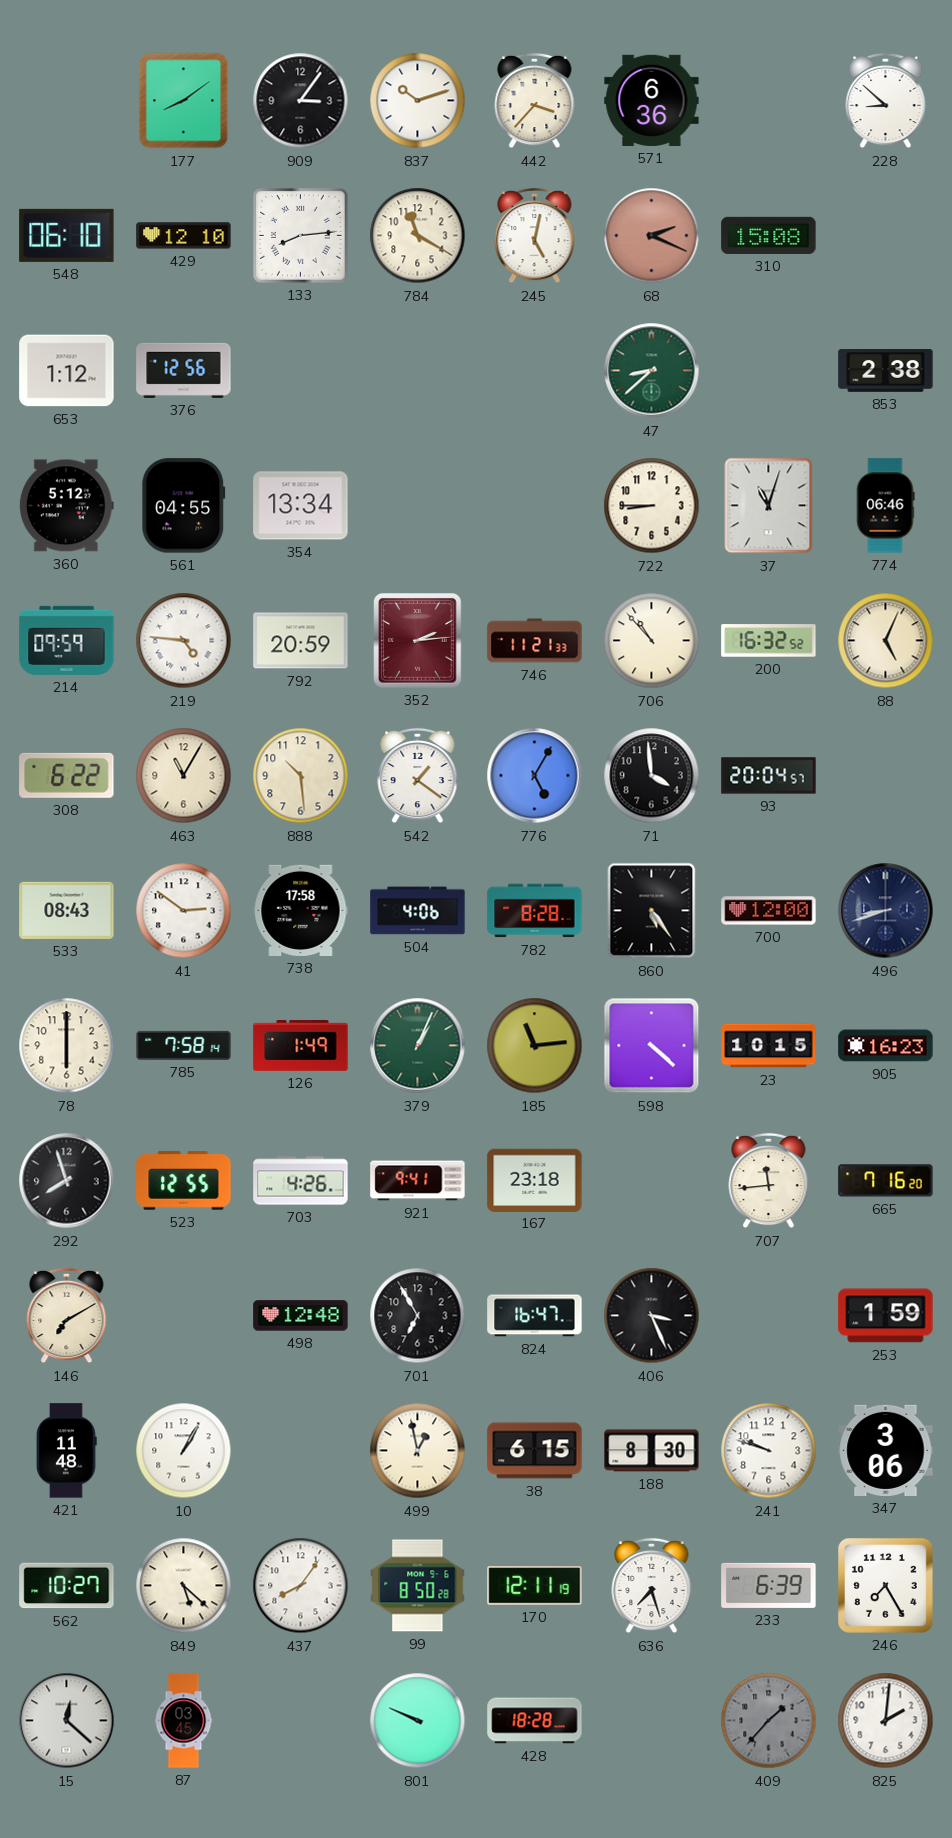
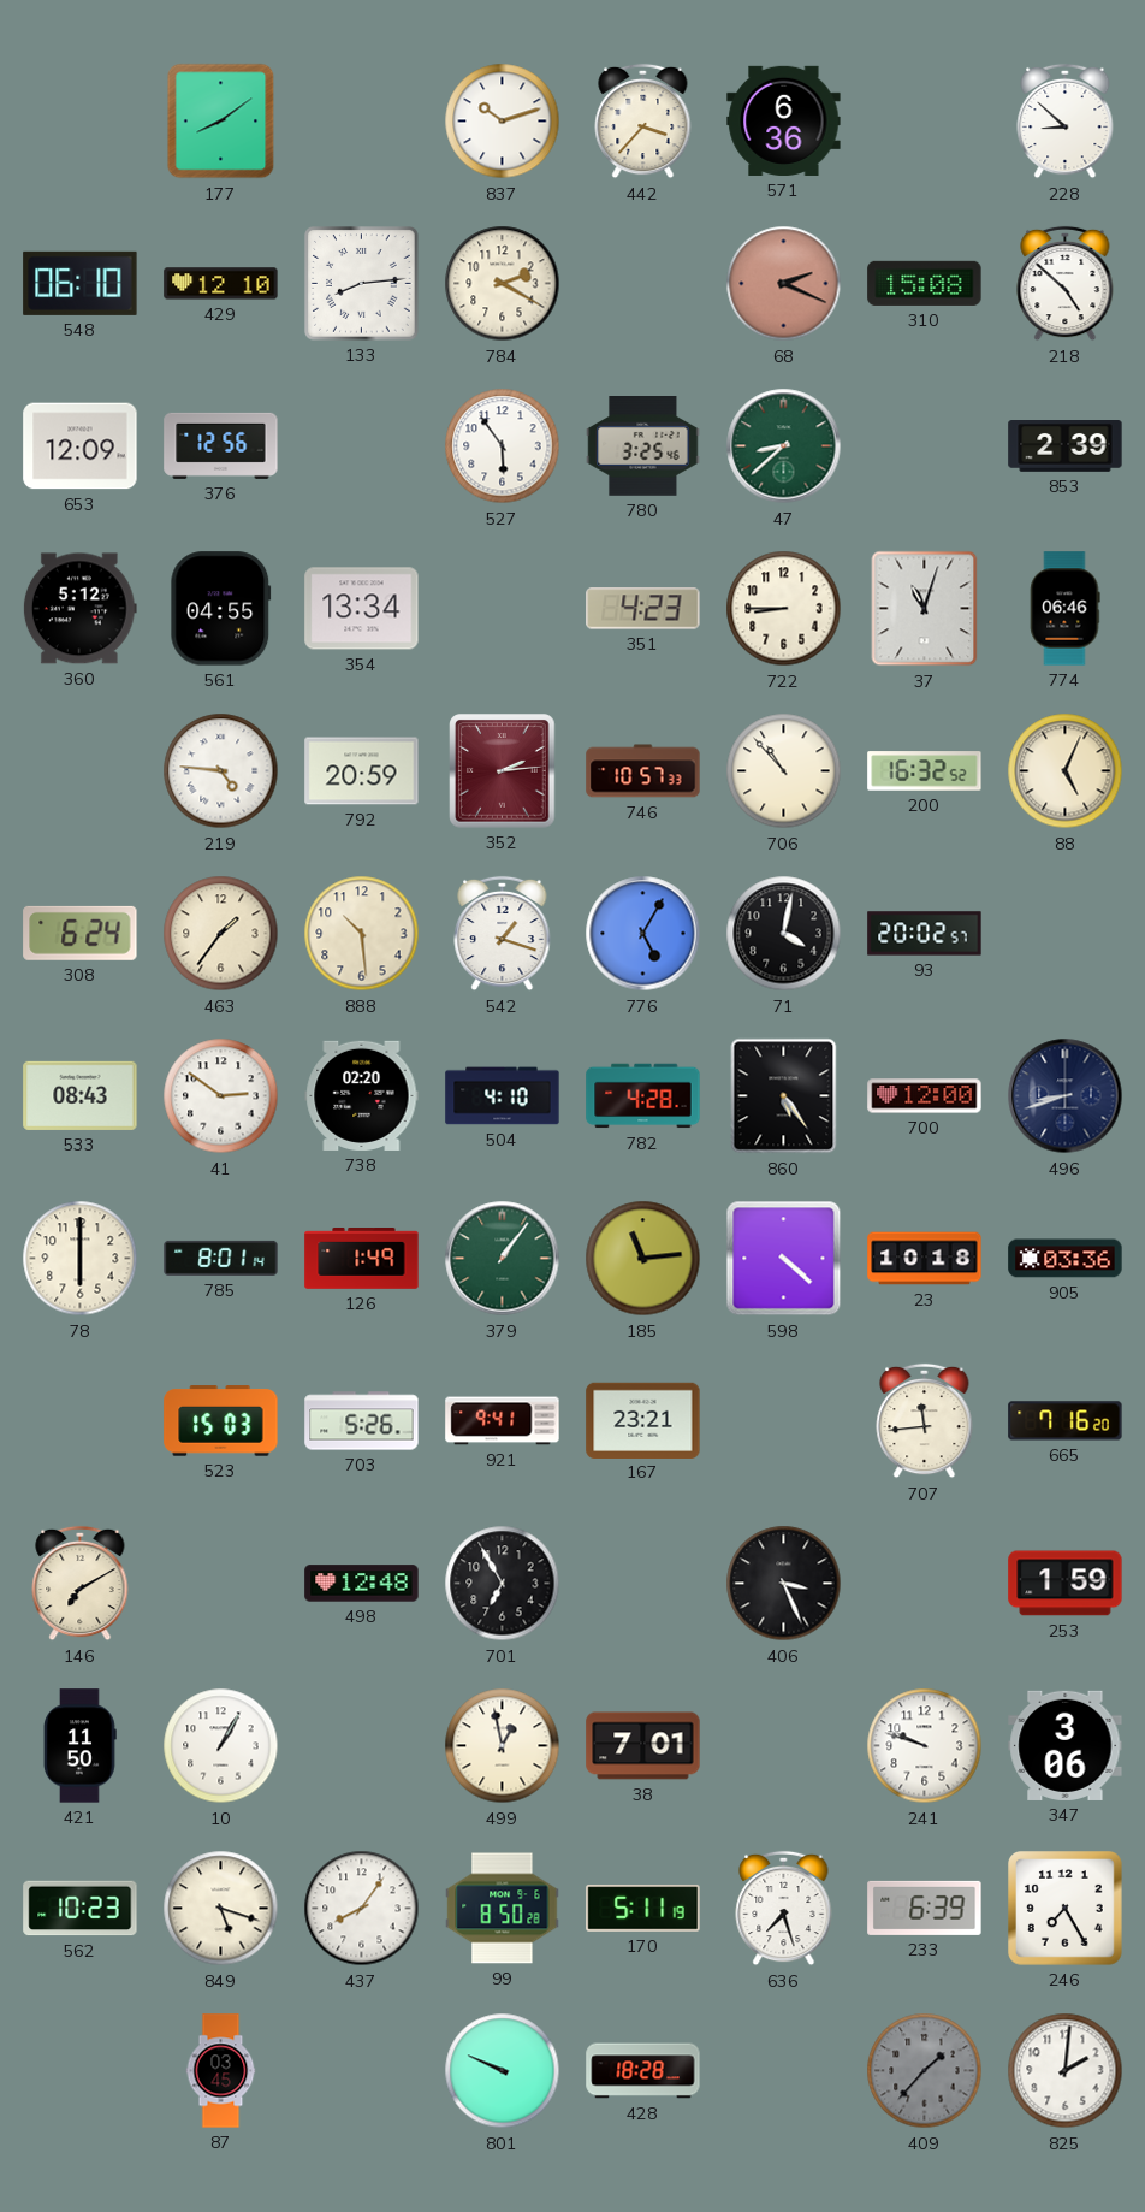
909: 3:06 -> none (301, 101)
784: 11:20 -> 2:20 (503, 284)
245: 5:02 -> none (535, 236)
218: none -> 4:52 (1066, 284)
653: 1:12 -> 12:09 (81, 446)
527: none -> 5:54 (503, 446)
780: none -> 3:25 (643, 446)
853: 2:38 -> 2:39 (1066, 446)
351: none -> 4:23 (643, 609)
214: 09:59 -> none (67, 640)
746: 11:21 -> 10:57 (643, 771)
308: 6:22 -> 6:24 (81, 933)
463: 11:05 -> 1:36 (221, 934)
542: 1:21 -> 1:18 (503, 934)
71: 3:59 -> 4:02 (784, 934)
93: 20:04 -> 20:02 (925, 934)
738: 17:58 -> 02:20 (362, 1095)
504: 4:06 -> 4:10 (503, 1096)
782: 8:28 -> 4:28 (643, 1096)
785: 7:58 -> 8:01 (221, 1258)
379: 1:04 -> 1:06 (503, 1259)
23: 10:15 -> 10:18 (925, 1259)
905: 16:23 -> 03:36 (1066, 1259)
292: 7:57 -> none (67, 1181)
523: 12:55 -> 15:03 (221, 1421)
703: 4:26 -> 5:26 (362, 1421)
167: 23:18 -> 23:21 (643, 1420)
824: 16:47 -> none (535, 1316)
421: 11:48 -> 11:50 (81, 1746)
38: 6:15 -> 7:01 (643, 1746)
188: 8:30 -> none (652, 1451)
562: 10:27 -> 10:23 (81, 1909)
849: 5:22 -> 5:18 (221, 1909)
170: 12:11 -> 5:11 (643, 1909)
15: 12:22 -> none (67, 1721)
